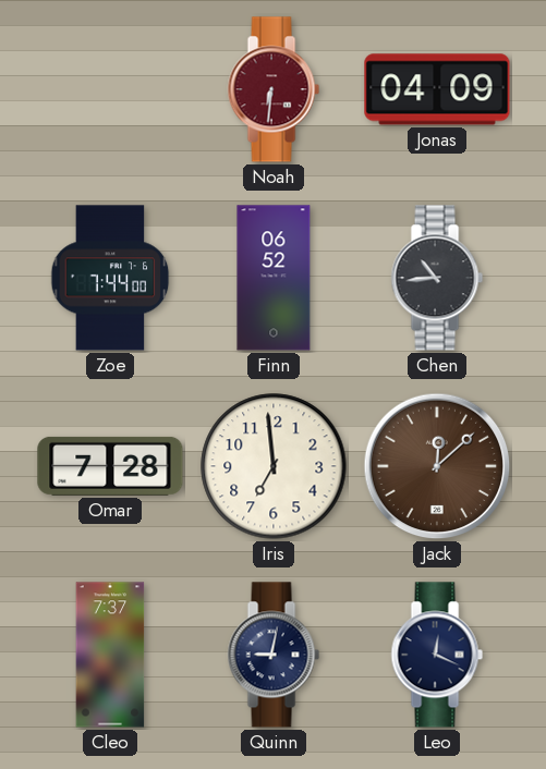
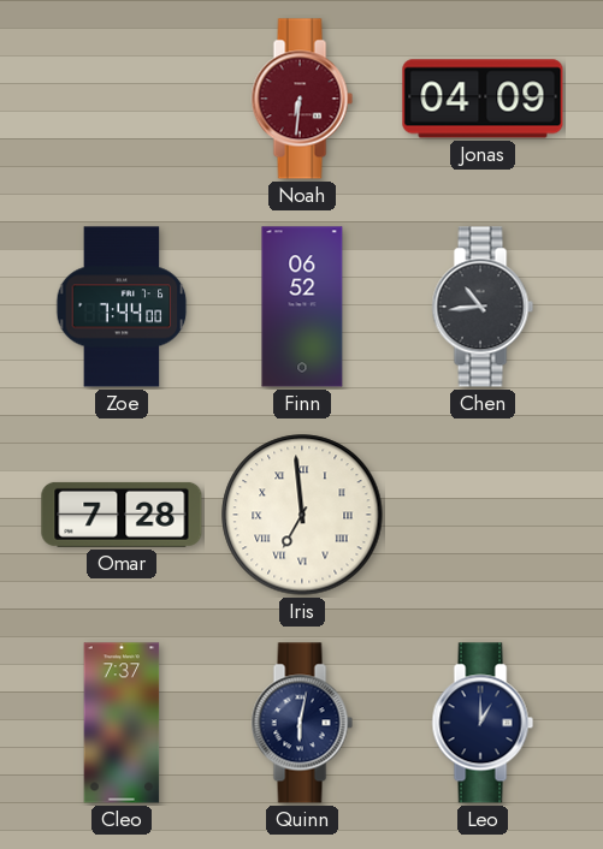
Iris numerals: Arabic -> Roman (302, 515)
Jack: 12:08 -> none (437, 466)
Quinn: 9:02 -> 6:02 (302, 723)
Leo: 12:19 -> 1:00 (483, 723)
